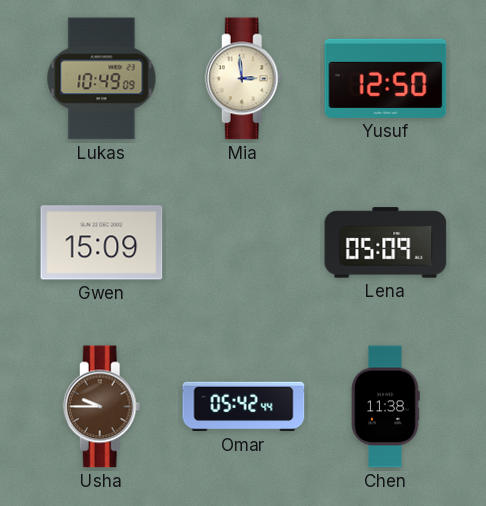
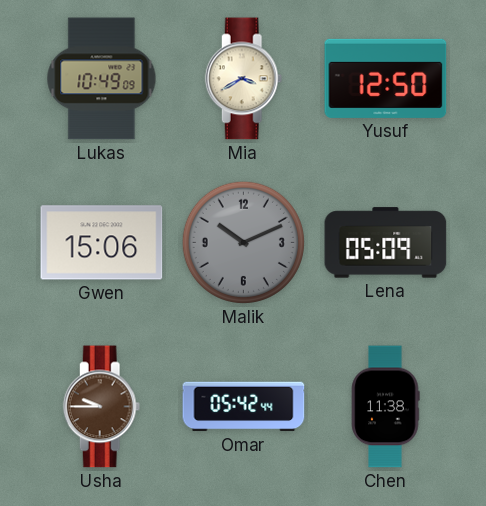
Mia: 2:59 -> 3:40 (244, 79)
Gwen: 15:09 -> 15:06 (102, 243)
Malik: none -> 10:11 (243, 242)
